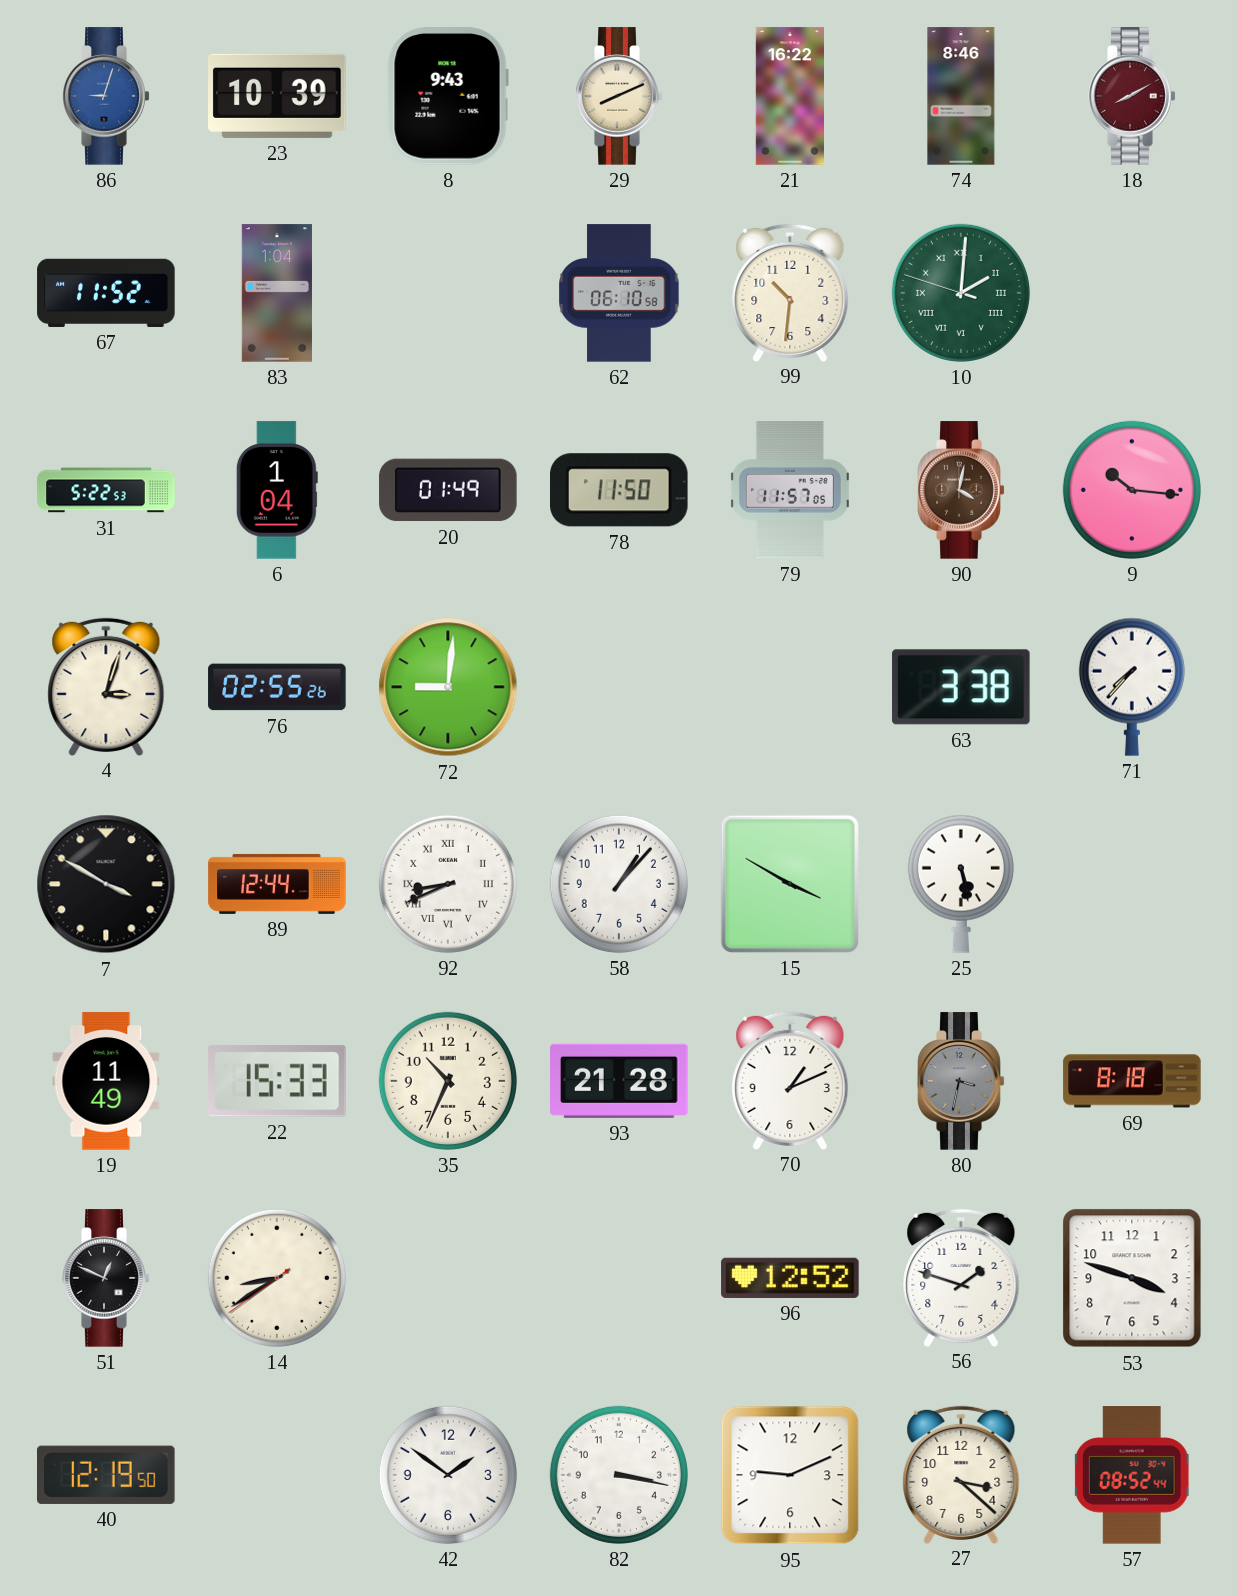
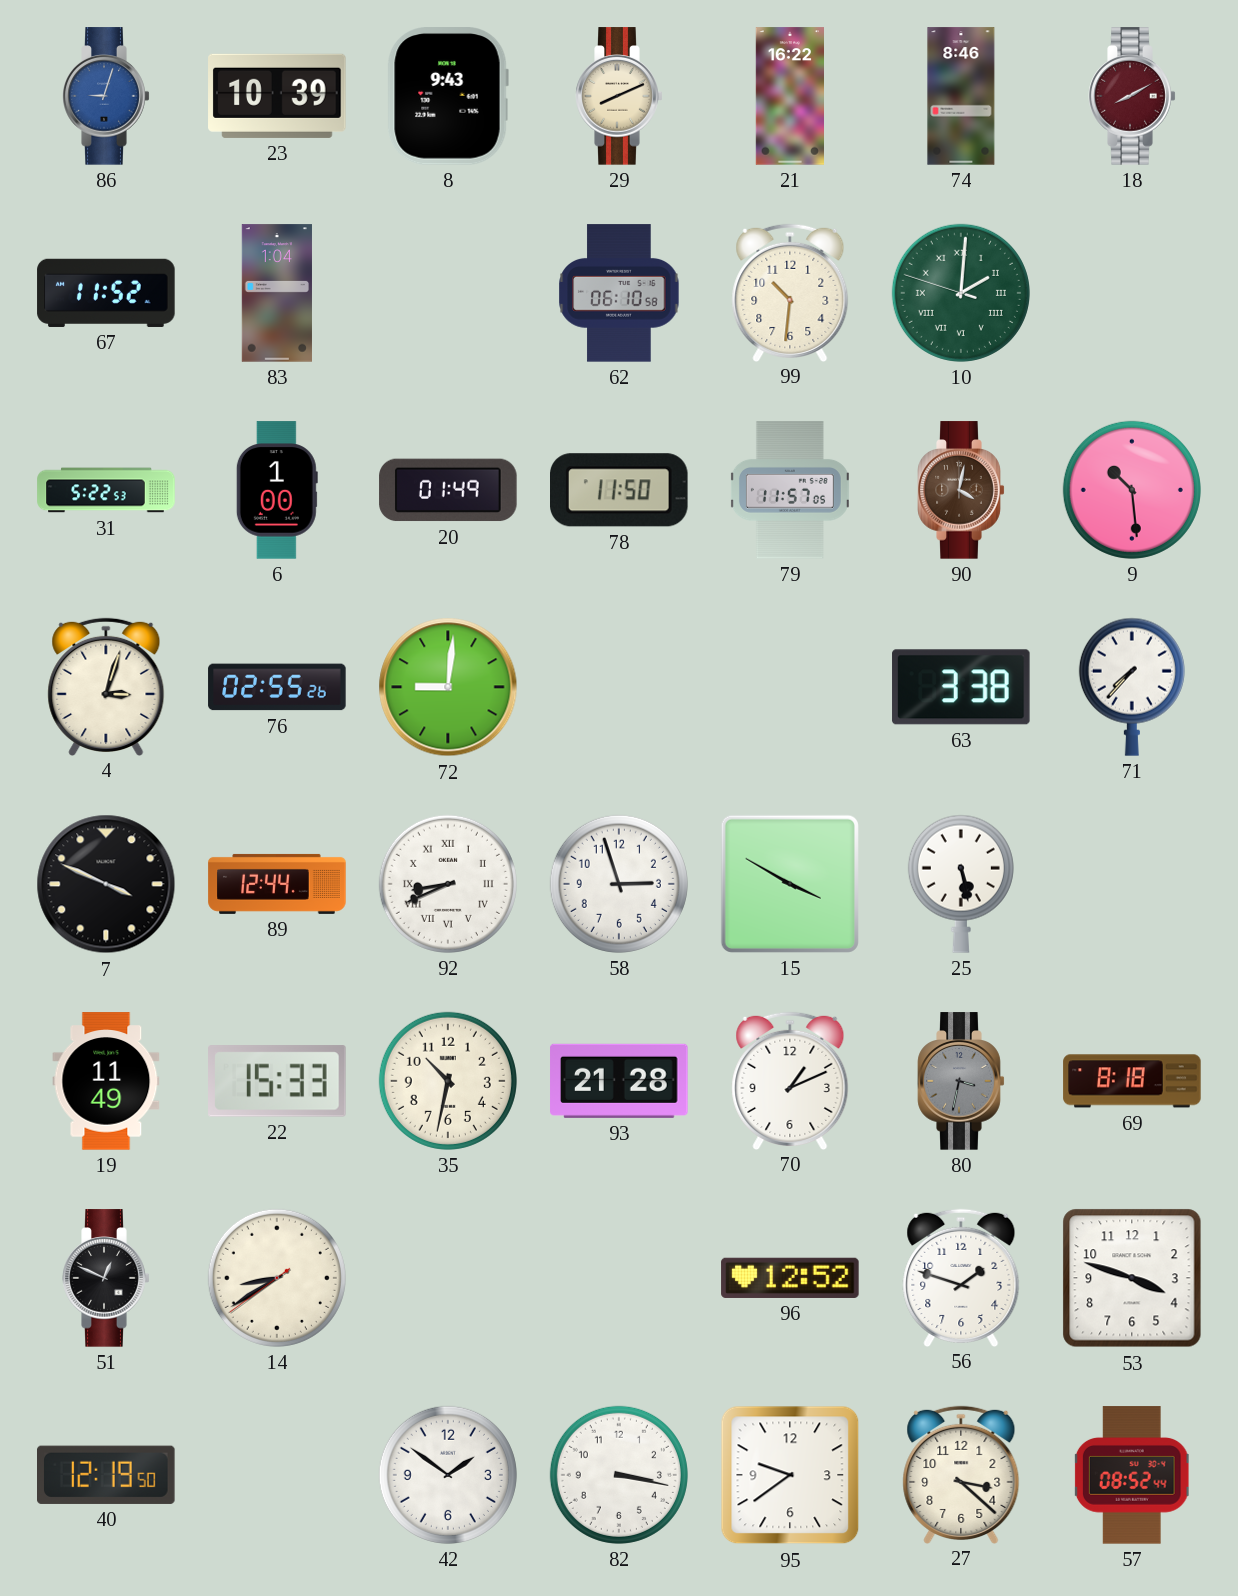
6: 1:04 -> 1:00 (277, 490)
9: 10:16 -> 10:29 (1132, 490)
7: 3:50 -> 3:49 (106, 884)
58: 1:07 -> 2:57 (619, 884)
35: 10:34 -> 10:32 (448, 1081)
95: 9:11 -> 9:39 (790, 1475)
